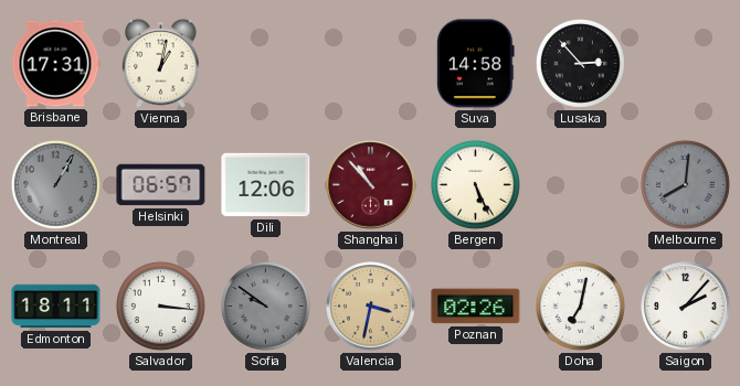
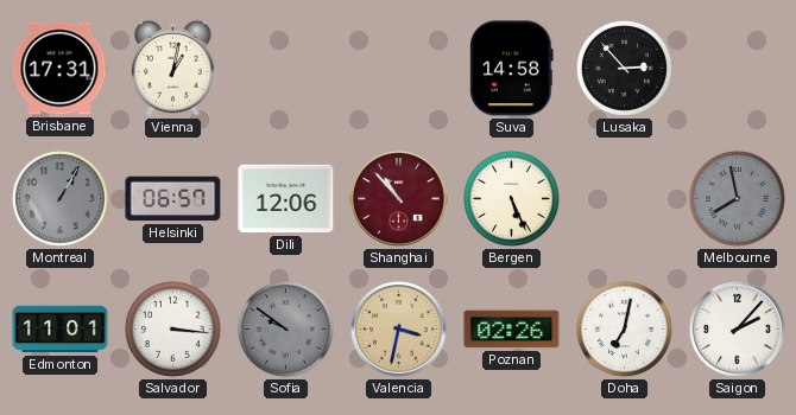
Melbourne: 8:01 -> 7:58 (737, 198)
Edmonton: 18:11 -> 11:01 (61, 330)
